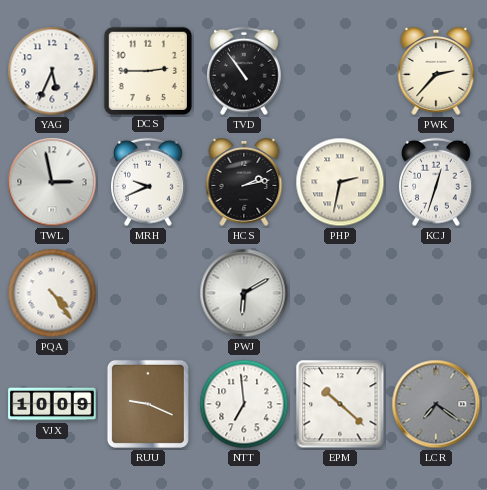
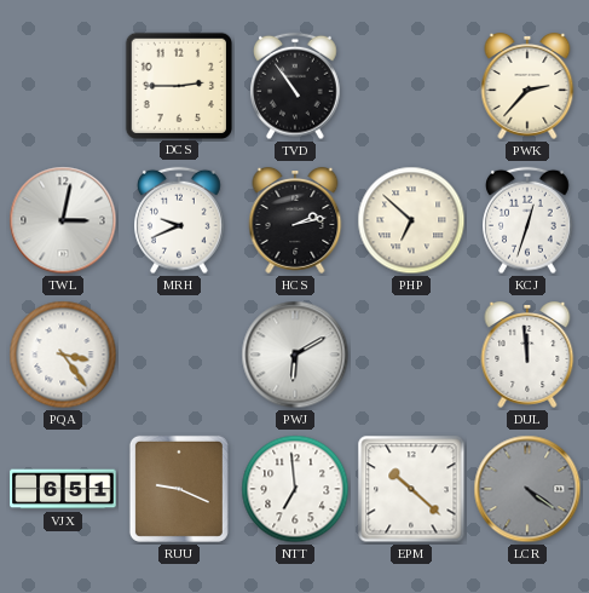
YAG: 5:34 -> none (52, 71)
TWL: 2:58 -> 3:02 (63, 220)
PHP: 2:32 -> 6:52 (411, 220)
PQA: 4:24 -> 3:24 (63, 355)
DUL: none -> 11:59 (527, 356)
VJX: 10:09 -> 6:51 (63, 489)
LCR: 7:21 -> 4:21 (527, 489)
